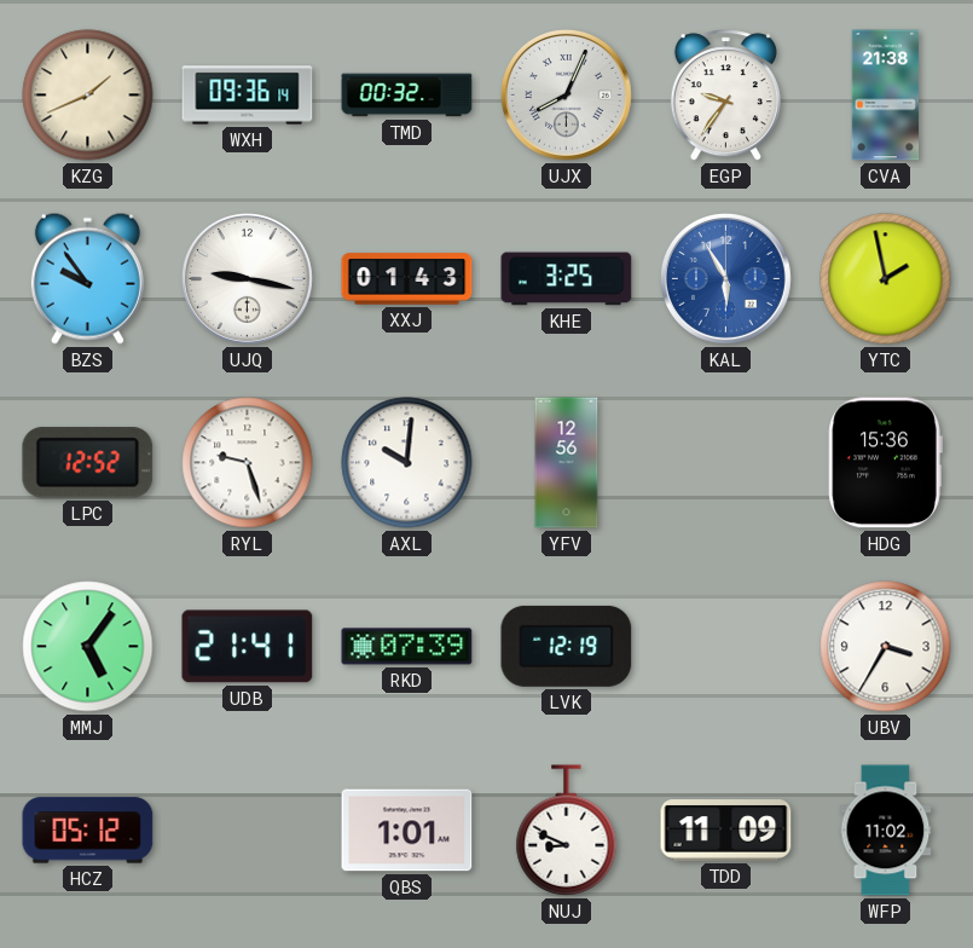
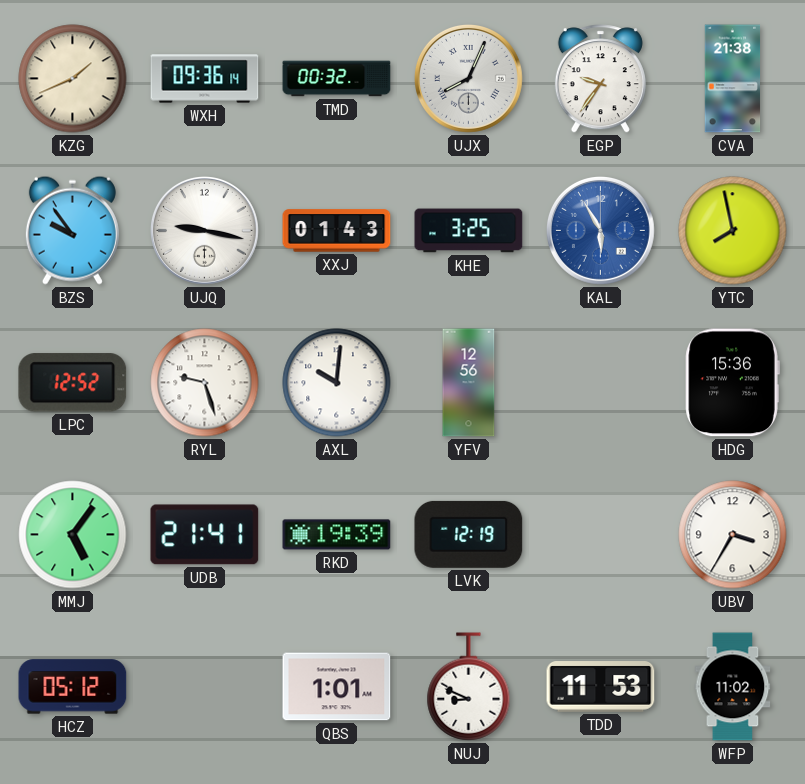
YTC: 1:58 -> 7:58 (733, 231)
RKD: 07:39 -> 19:39 (337, 535)
TDD: 11:09 -> 11:53 (601, 687)
